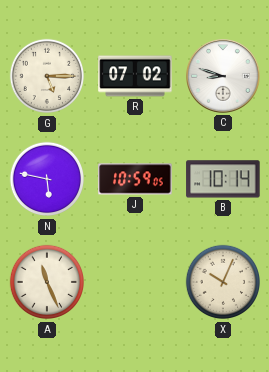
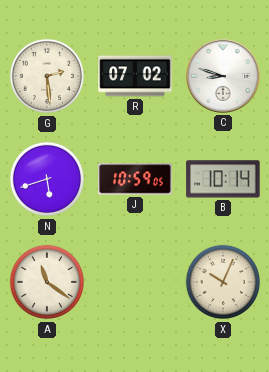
G: 5:15 -> 2:29 (47, 76)
N: 5:47 -> 5:42 (47, 179)
A: 11:26 -> 11:21 (47, 282)
